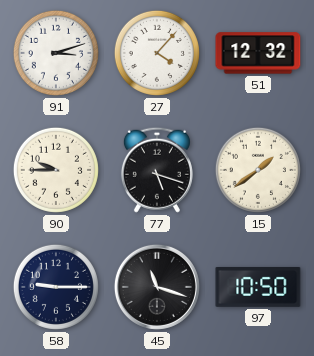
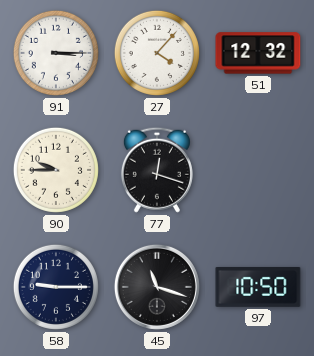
91: 3:12 -> 3:15 (56, 53)
77: 5:18 -> 12:18 (157, 170)
15: 1:39 -> none (258, 170)
